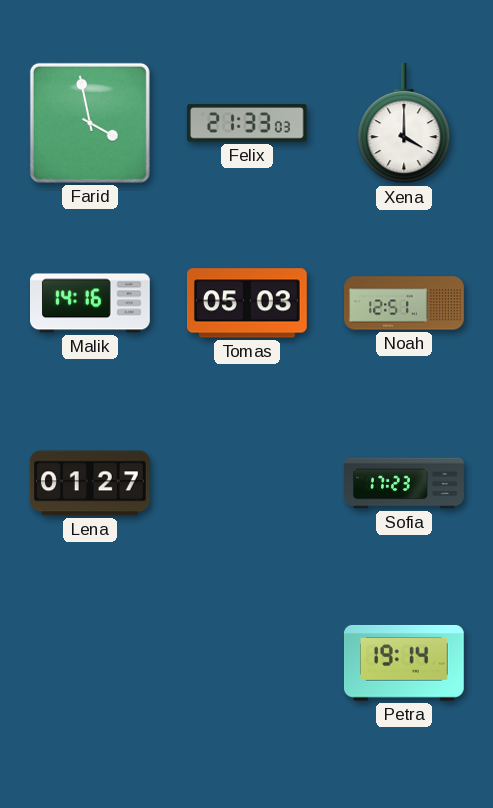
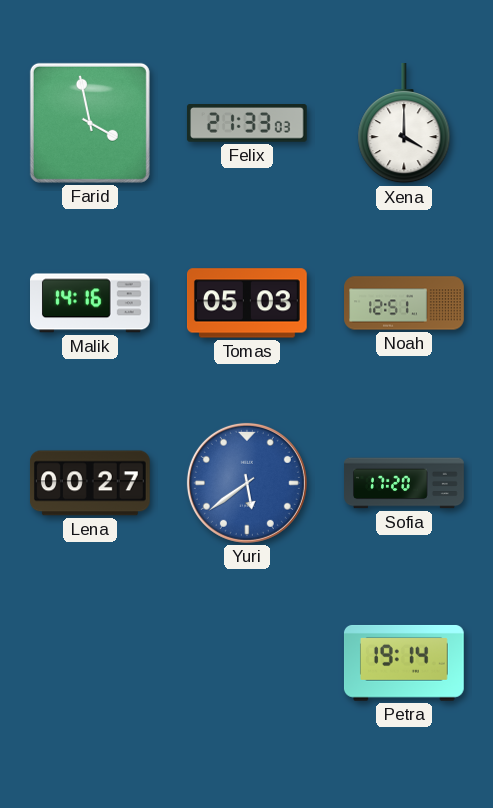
Lena: 01:27 -> 00:27 (90, 483)
Yuri: none -> 5:39 (247, 483)
Sofia: 17:23 -> 17:20 (404, 483)
